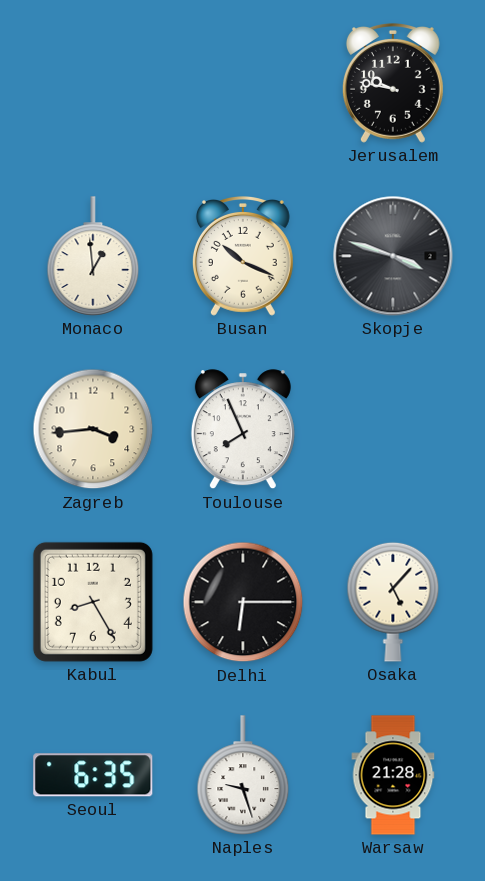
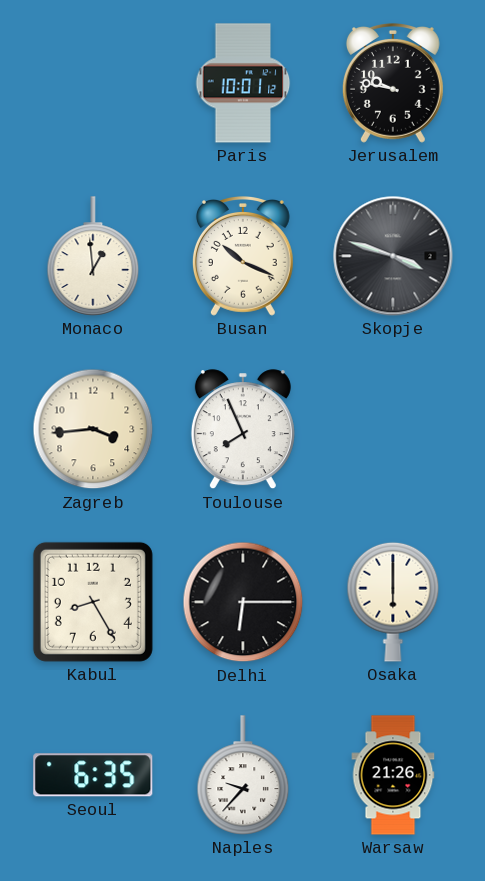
Paris: none -> 10:01 (243, 83)
Osaka: 5:07 -> 6:00 (393, 602)
Naples: 9:27 -> 9:37 (243, 775)
Warsaw: 21:28 -> 21:26 (393, 775)
